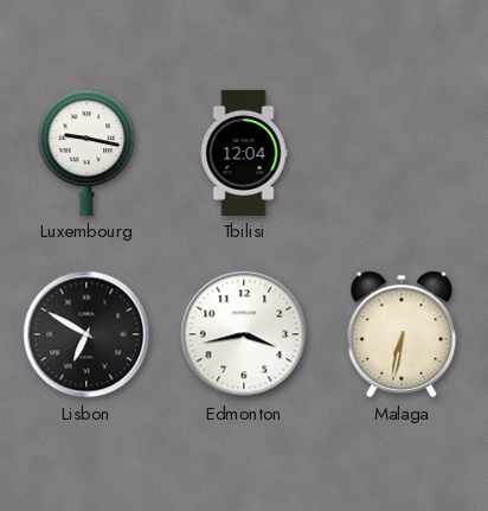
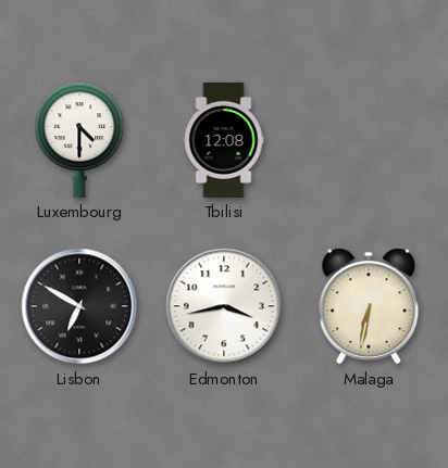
Luxembourg: 9:17 -> 4:30 (79, 140)
Tbilisi: 12:04 -> 12:08 (224, 140)
